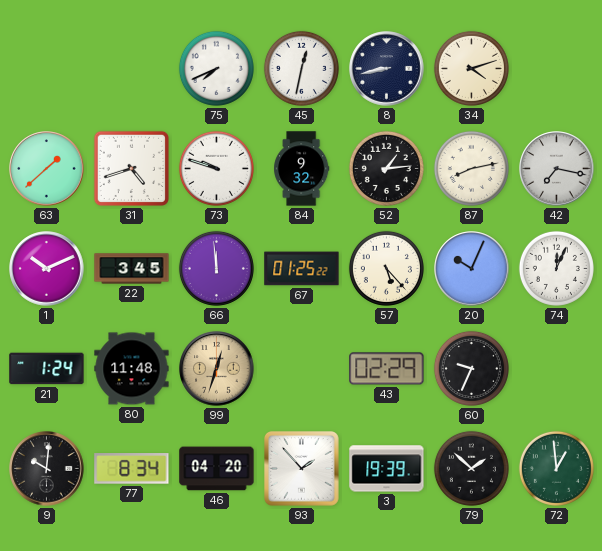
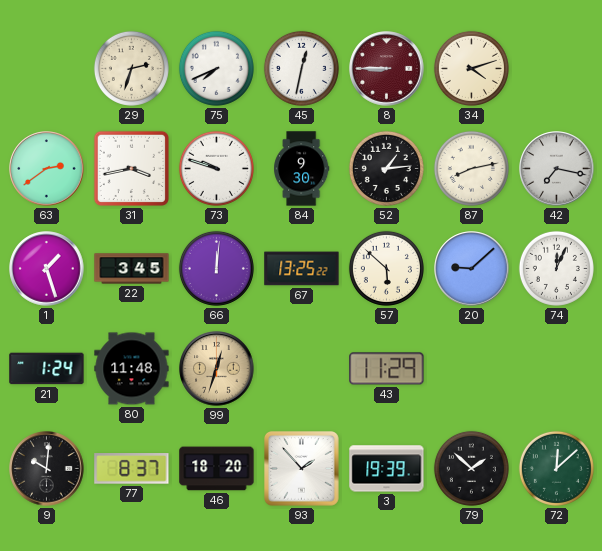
29: none -> 2:33 (131, 68)
8: 8:43 -> 8:45 (387, 69)
8 dial: navy -> burgundy (387, 69)
63: 1:38 -> 2:39 (47, 169)
31: 4:42 -> 3:43 (131, 168)
84: 9:32 -> 9:30 (302, 169)
1: 10:11 -> 1:27 (47, 269)
66: 11:59 -> 12:01 (216, 268)
67: 01:25 -> 13:25 (302, 269)
57: 5:23 -> 5:52 (386, 268)
20: 10:04 -> 9:08 (472, 269)
43: 02:29 -> 11:29 (387, 369)
60: 9:34 -> none (471, 368)
77: 8:34 -> 8:37 (132, 469)
46: 04:20 -> 18:20 (217, 469)
72: 12:59 -> 12:08 (556, 468)
